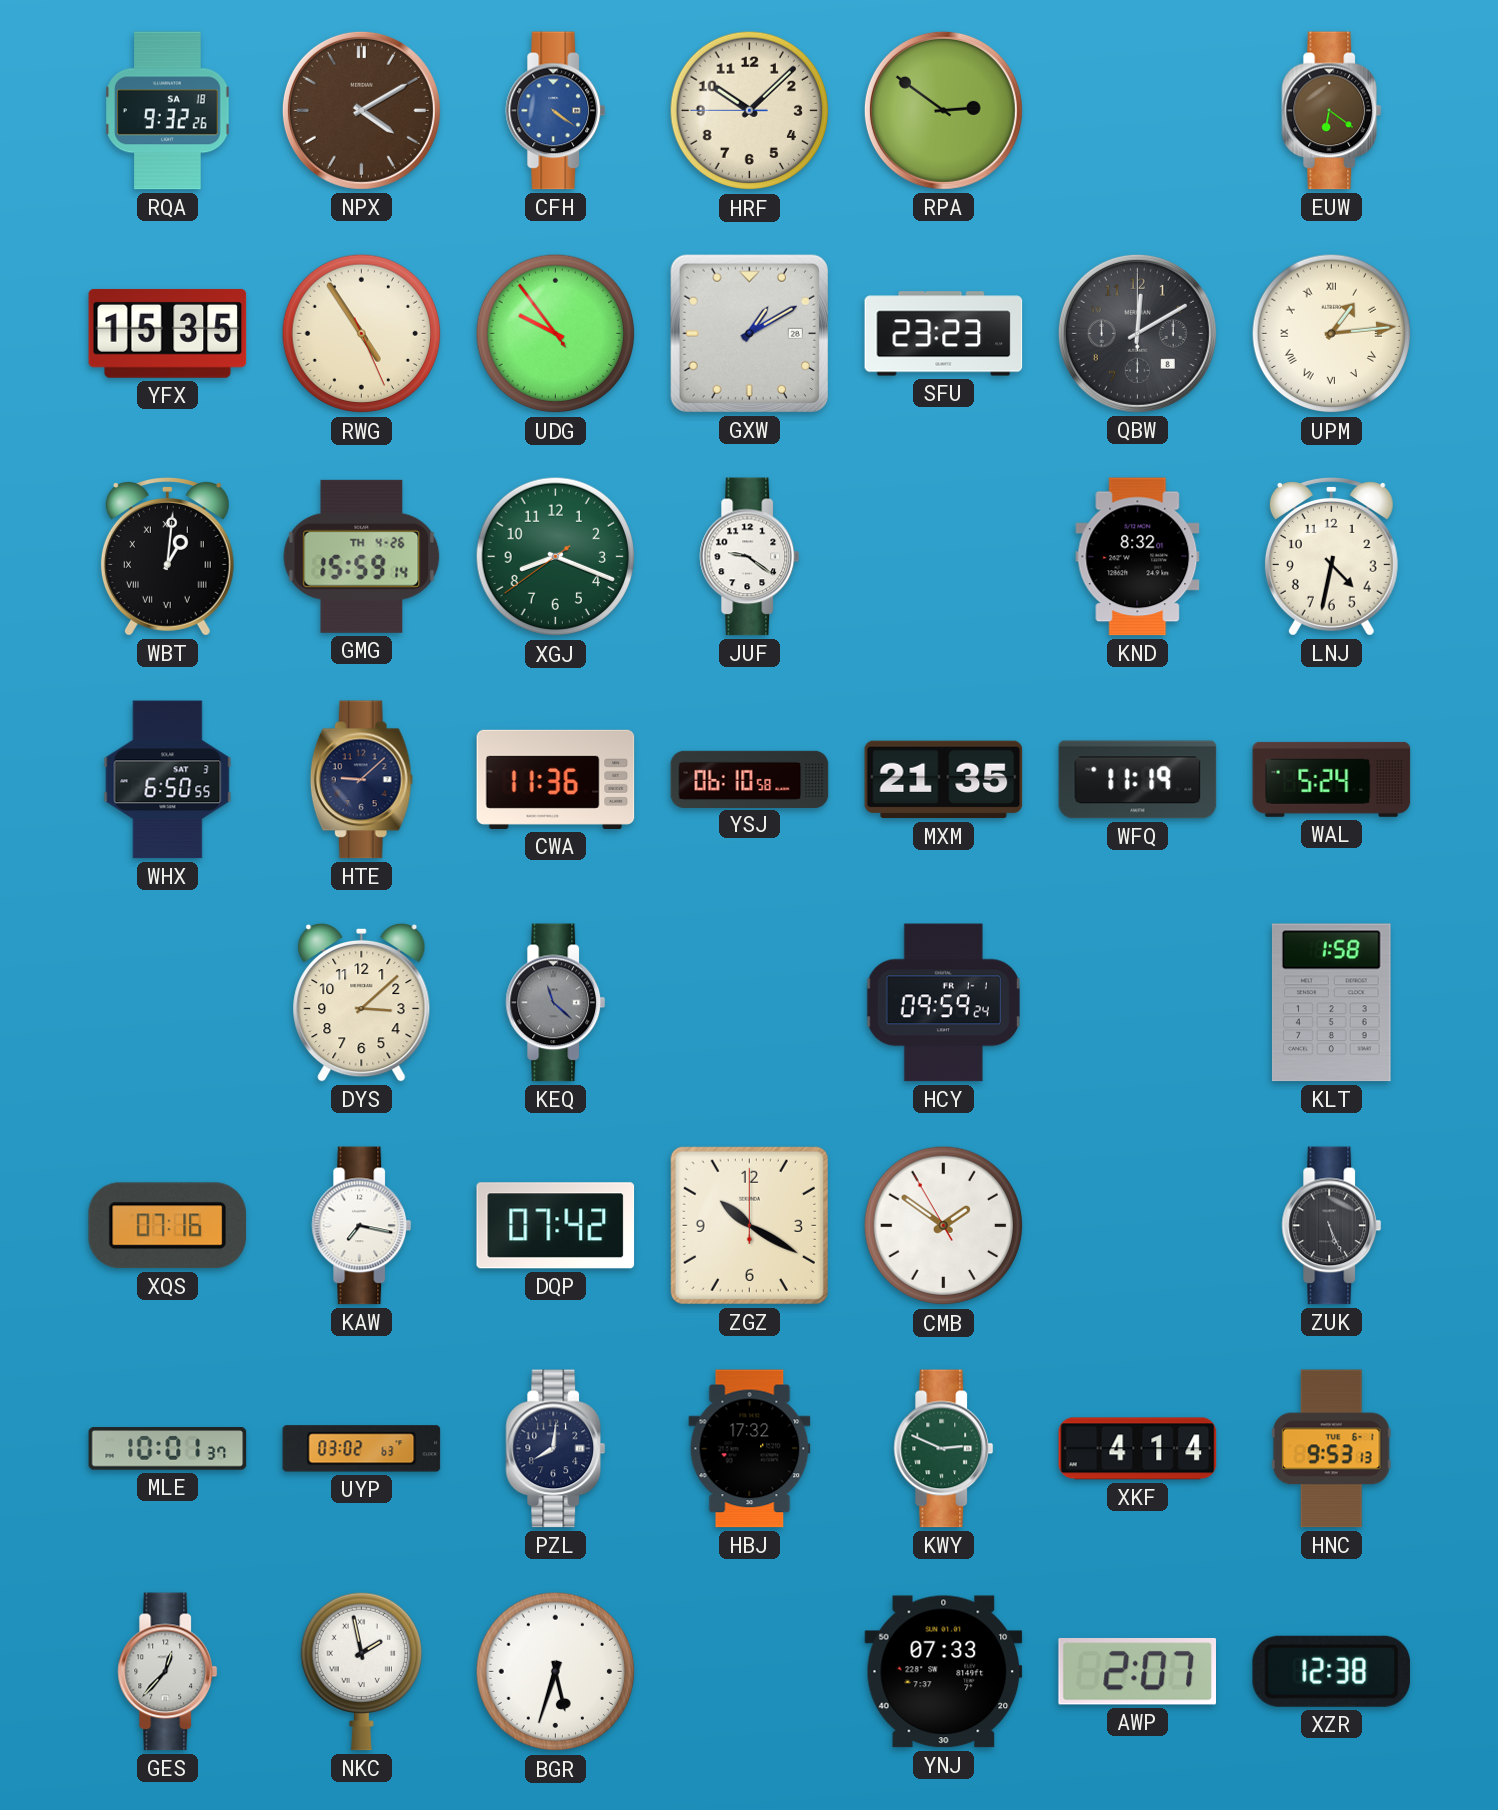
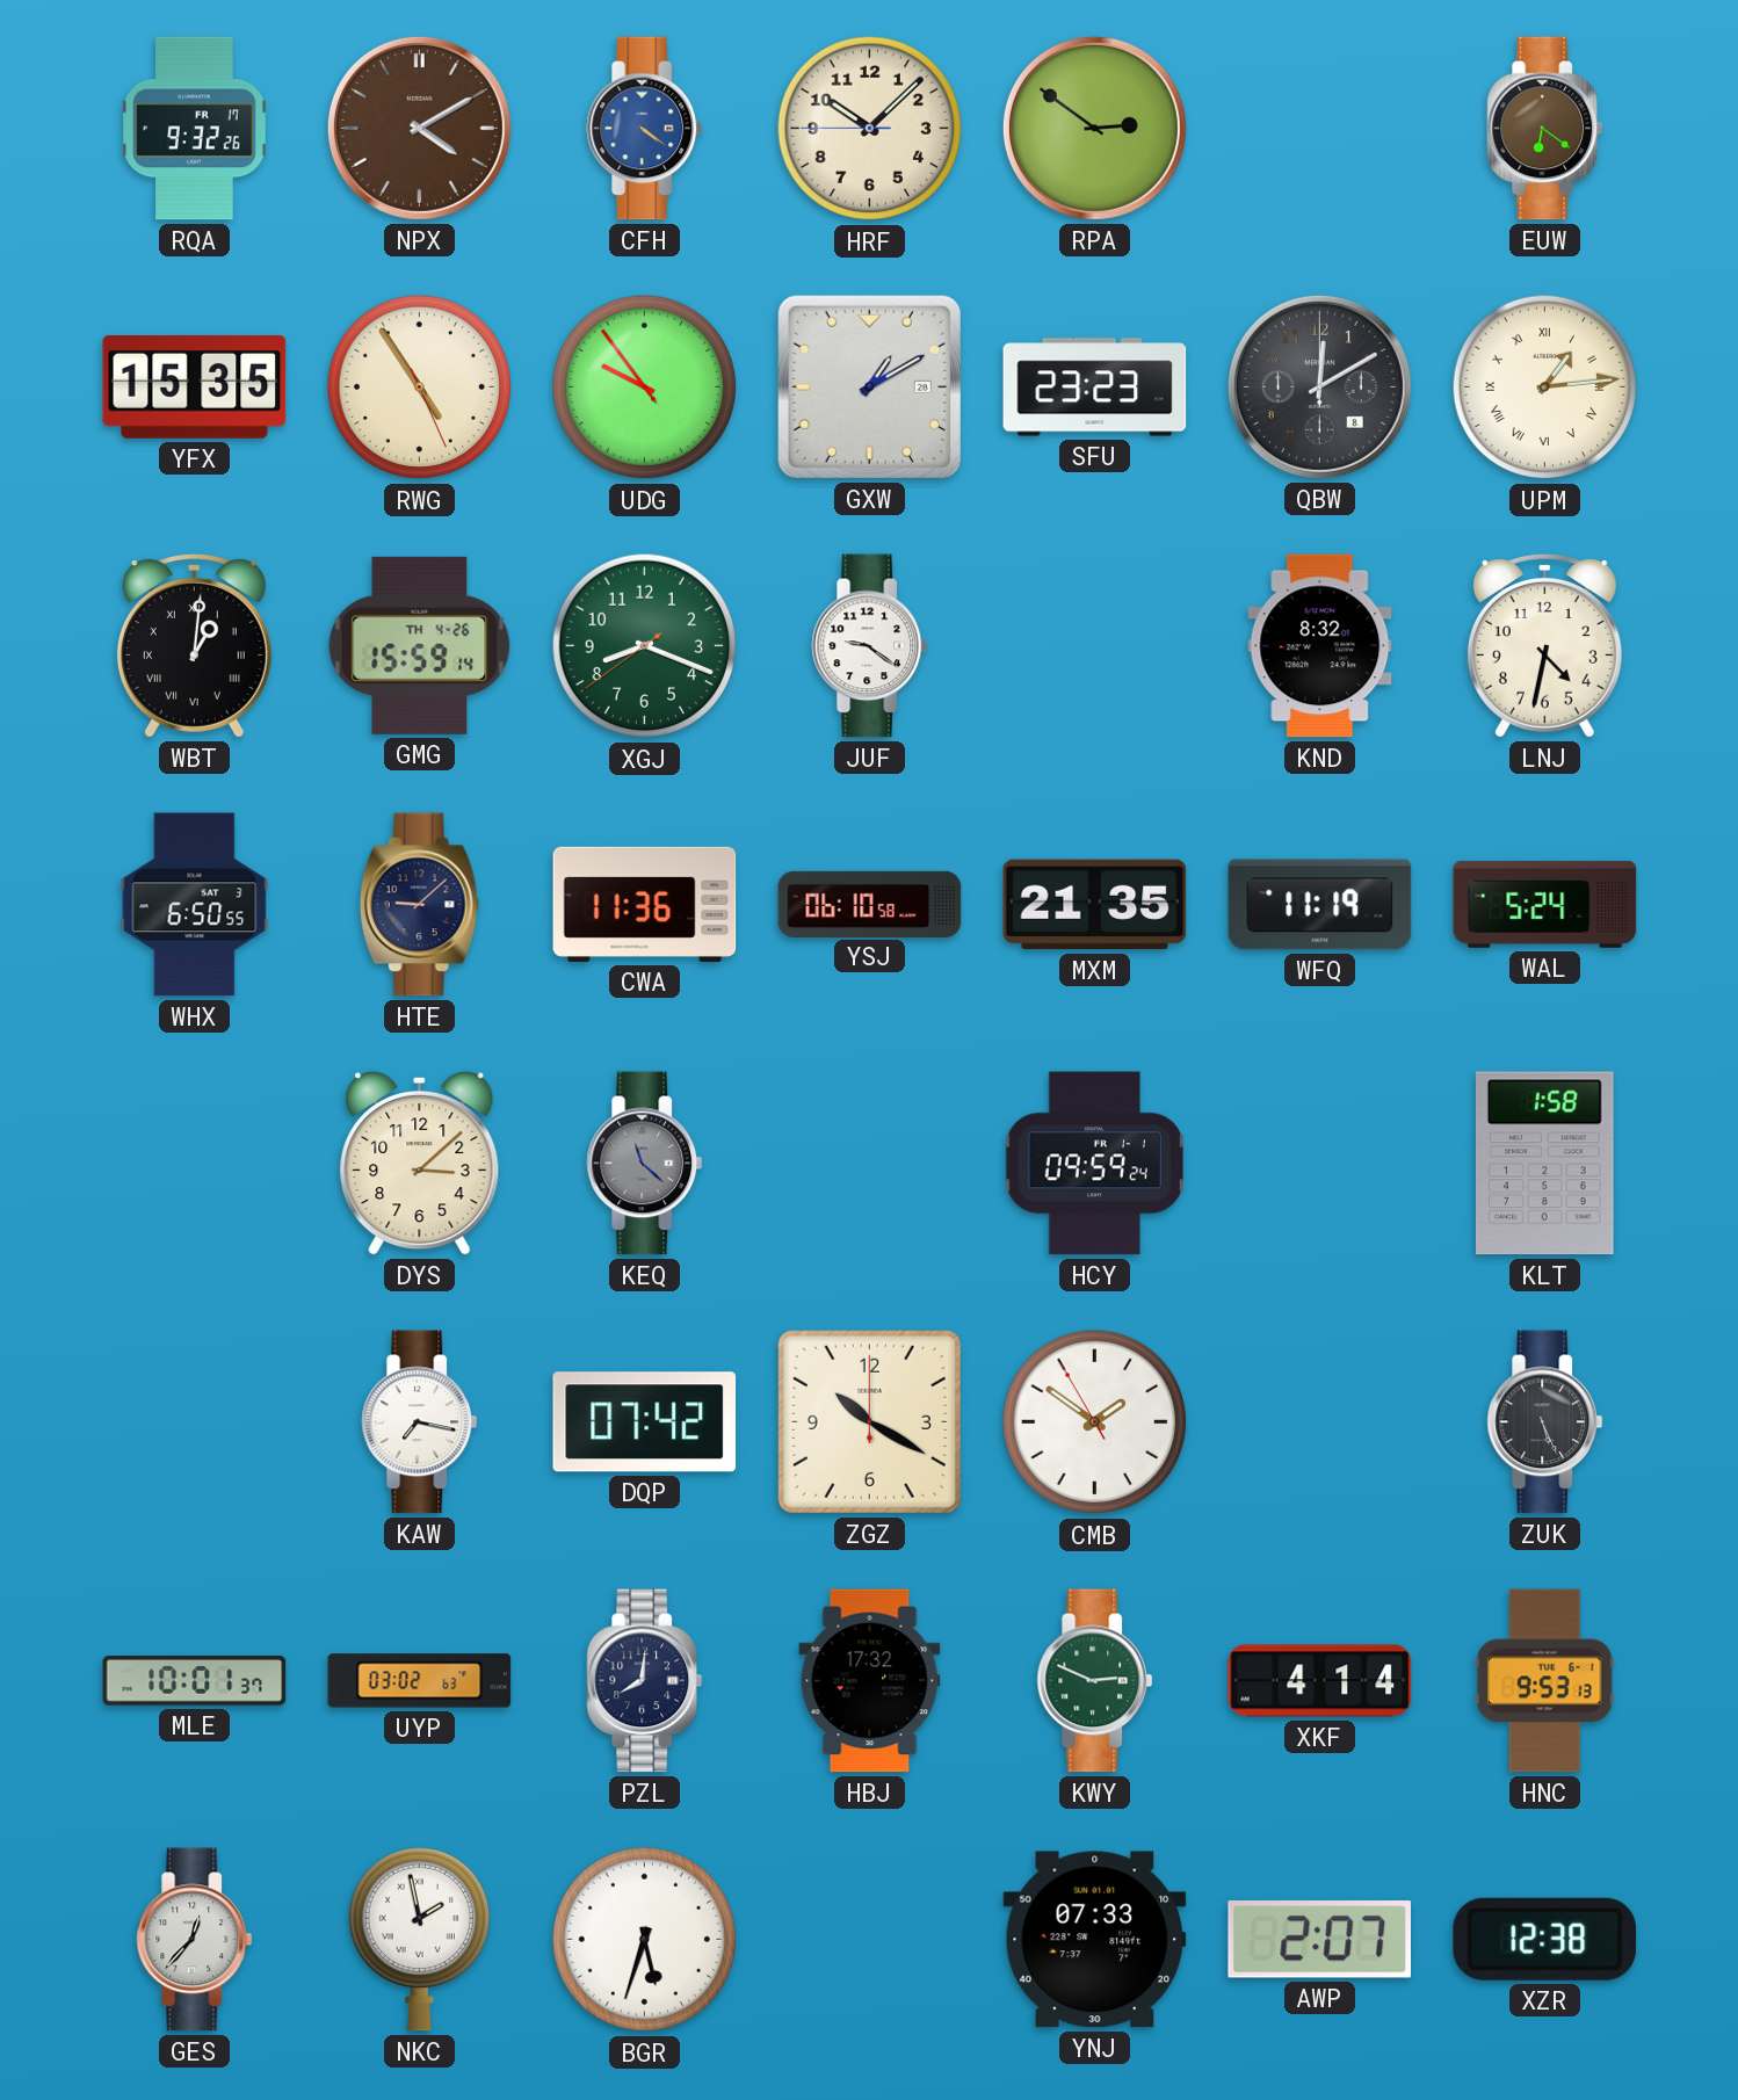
RQA date: SA 18 -> FR 17 (195, 129)
XQS: 07:16 -> none (167, 1226)
